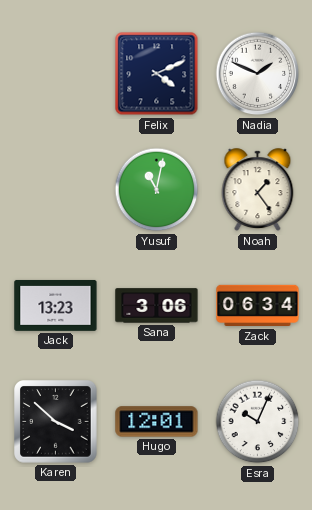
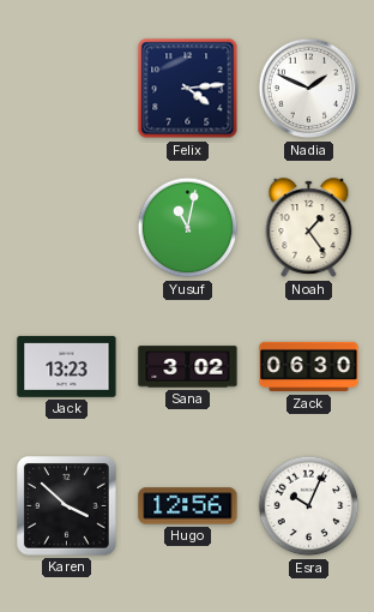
Felix: 4:11 -> 4:14 (188, 89)
Sana: 3:06 -> 3:02 (188, 367)
Zack: 06:34 -> 06:30 (309, 367)
Hugo: 12:01 -> 12:56 (188, 506)
